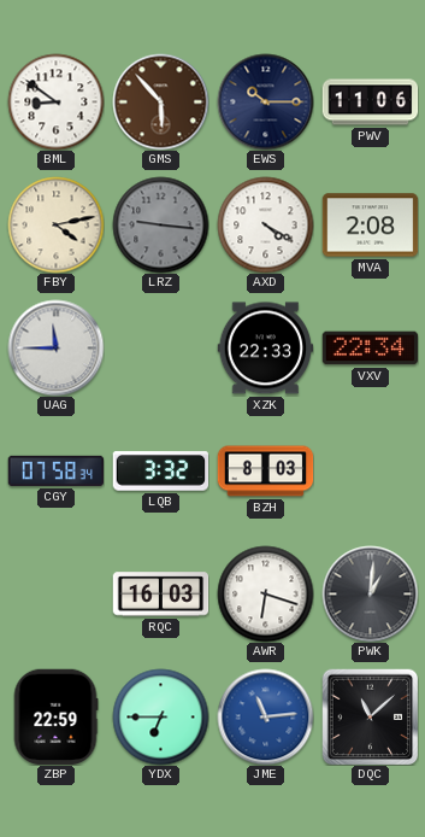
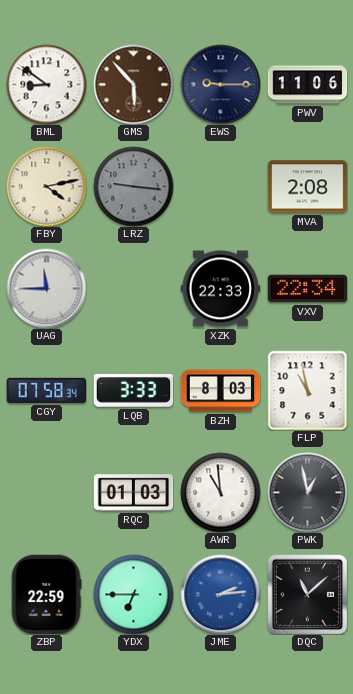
EWS: 10:15 -> 9:15 (220, 84)
AXD: 4:20 -> none (265, 224)
LQB: 3:32 -> 3:33 (133, 391)
FLP: none -> 10:58 (307, 390)
RQC: 16:03 -> 01:03 (133, 493)
AWR: 6:18 -> 10:59 (220, 492)
PWK: 1:01 -> 12:58 (307, 492)
JME: 11:14 -> 2:14 (220, 594)
